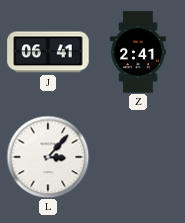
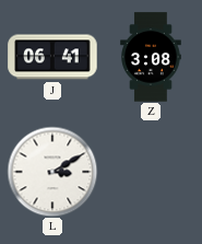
Z: 2:41 -> 3:08 (151, 57)
L: 3:07 -> 3:10 (52, 172)
